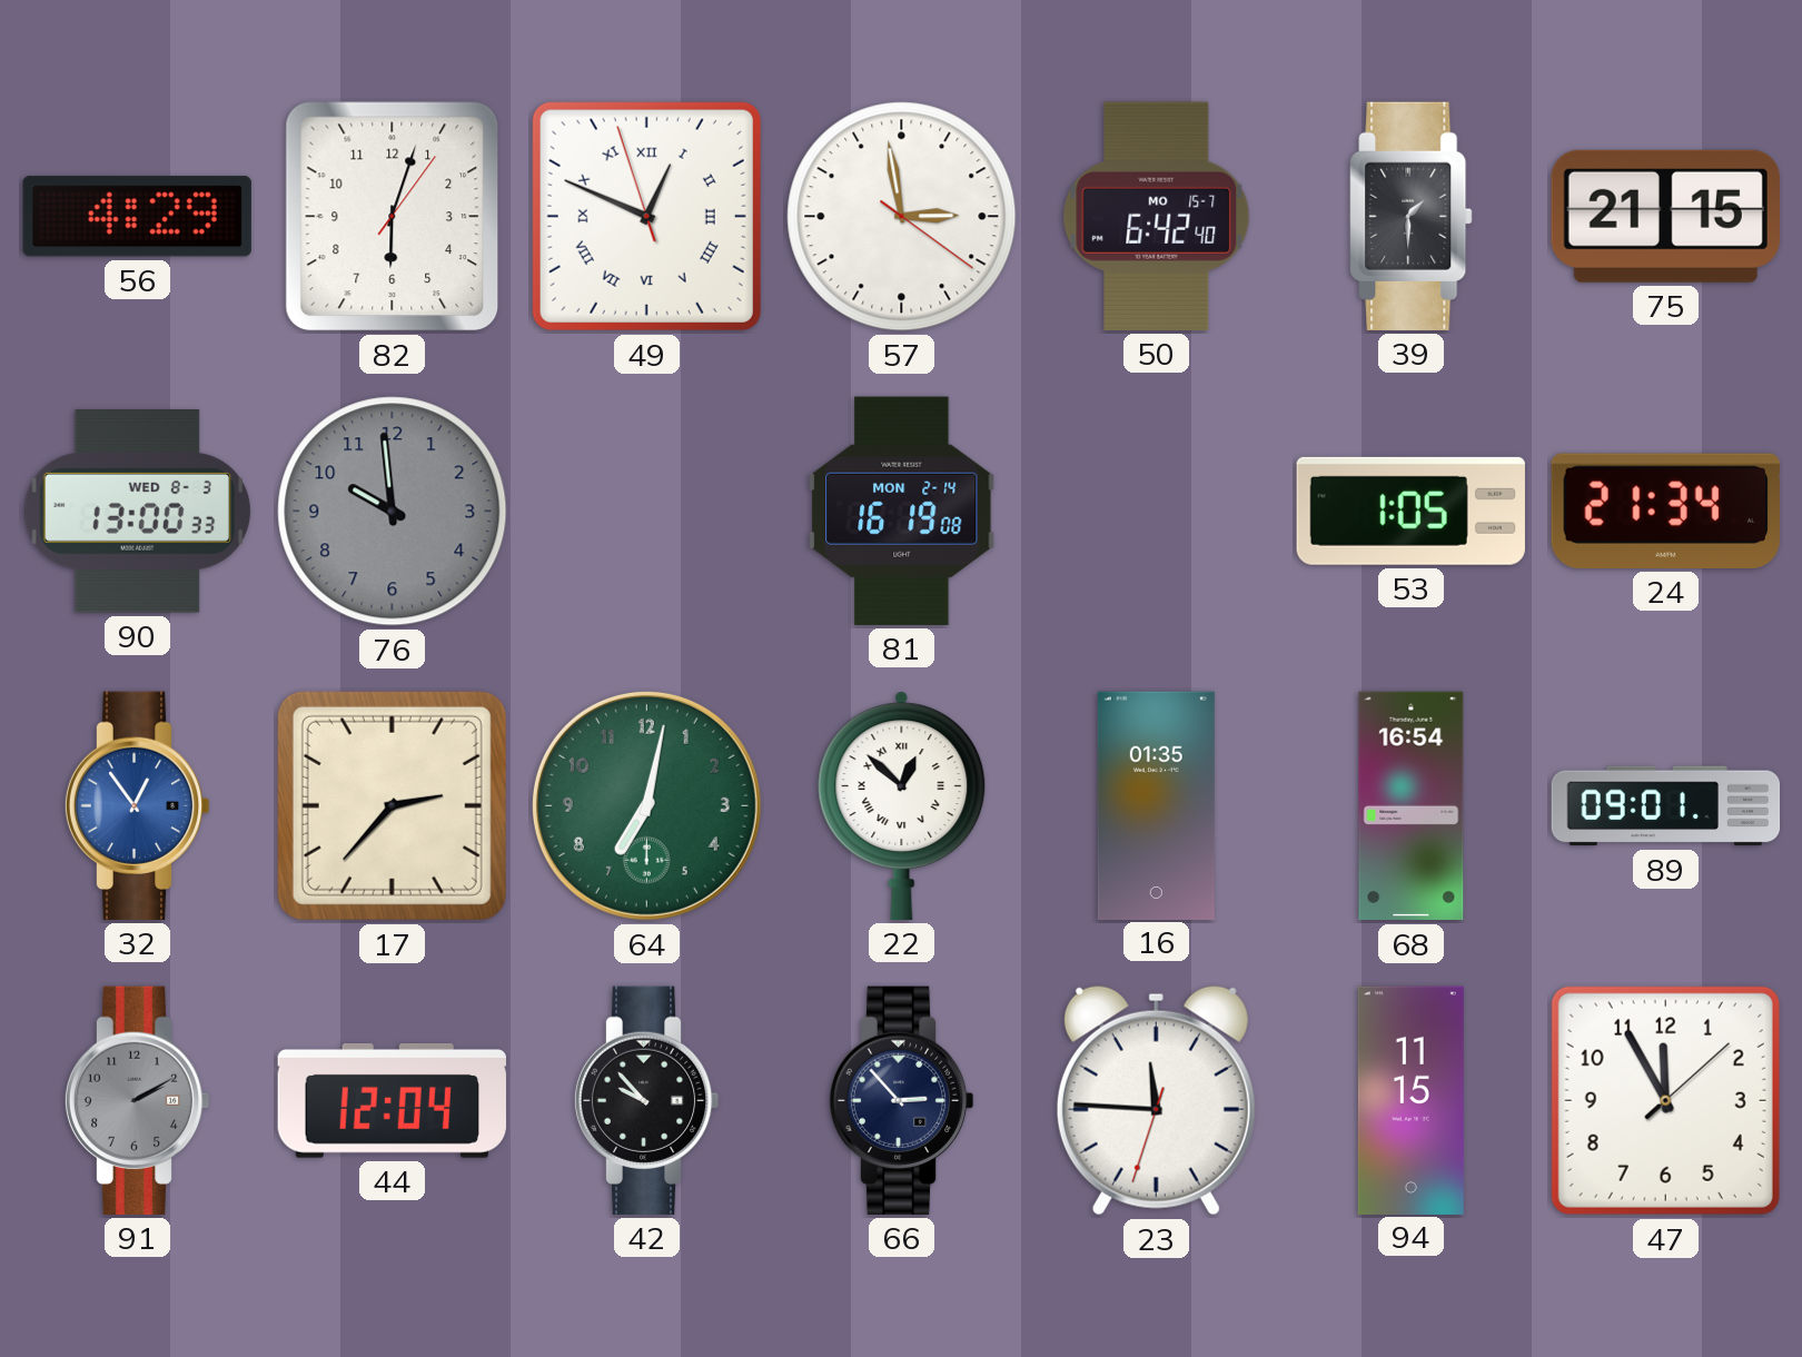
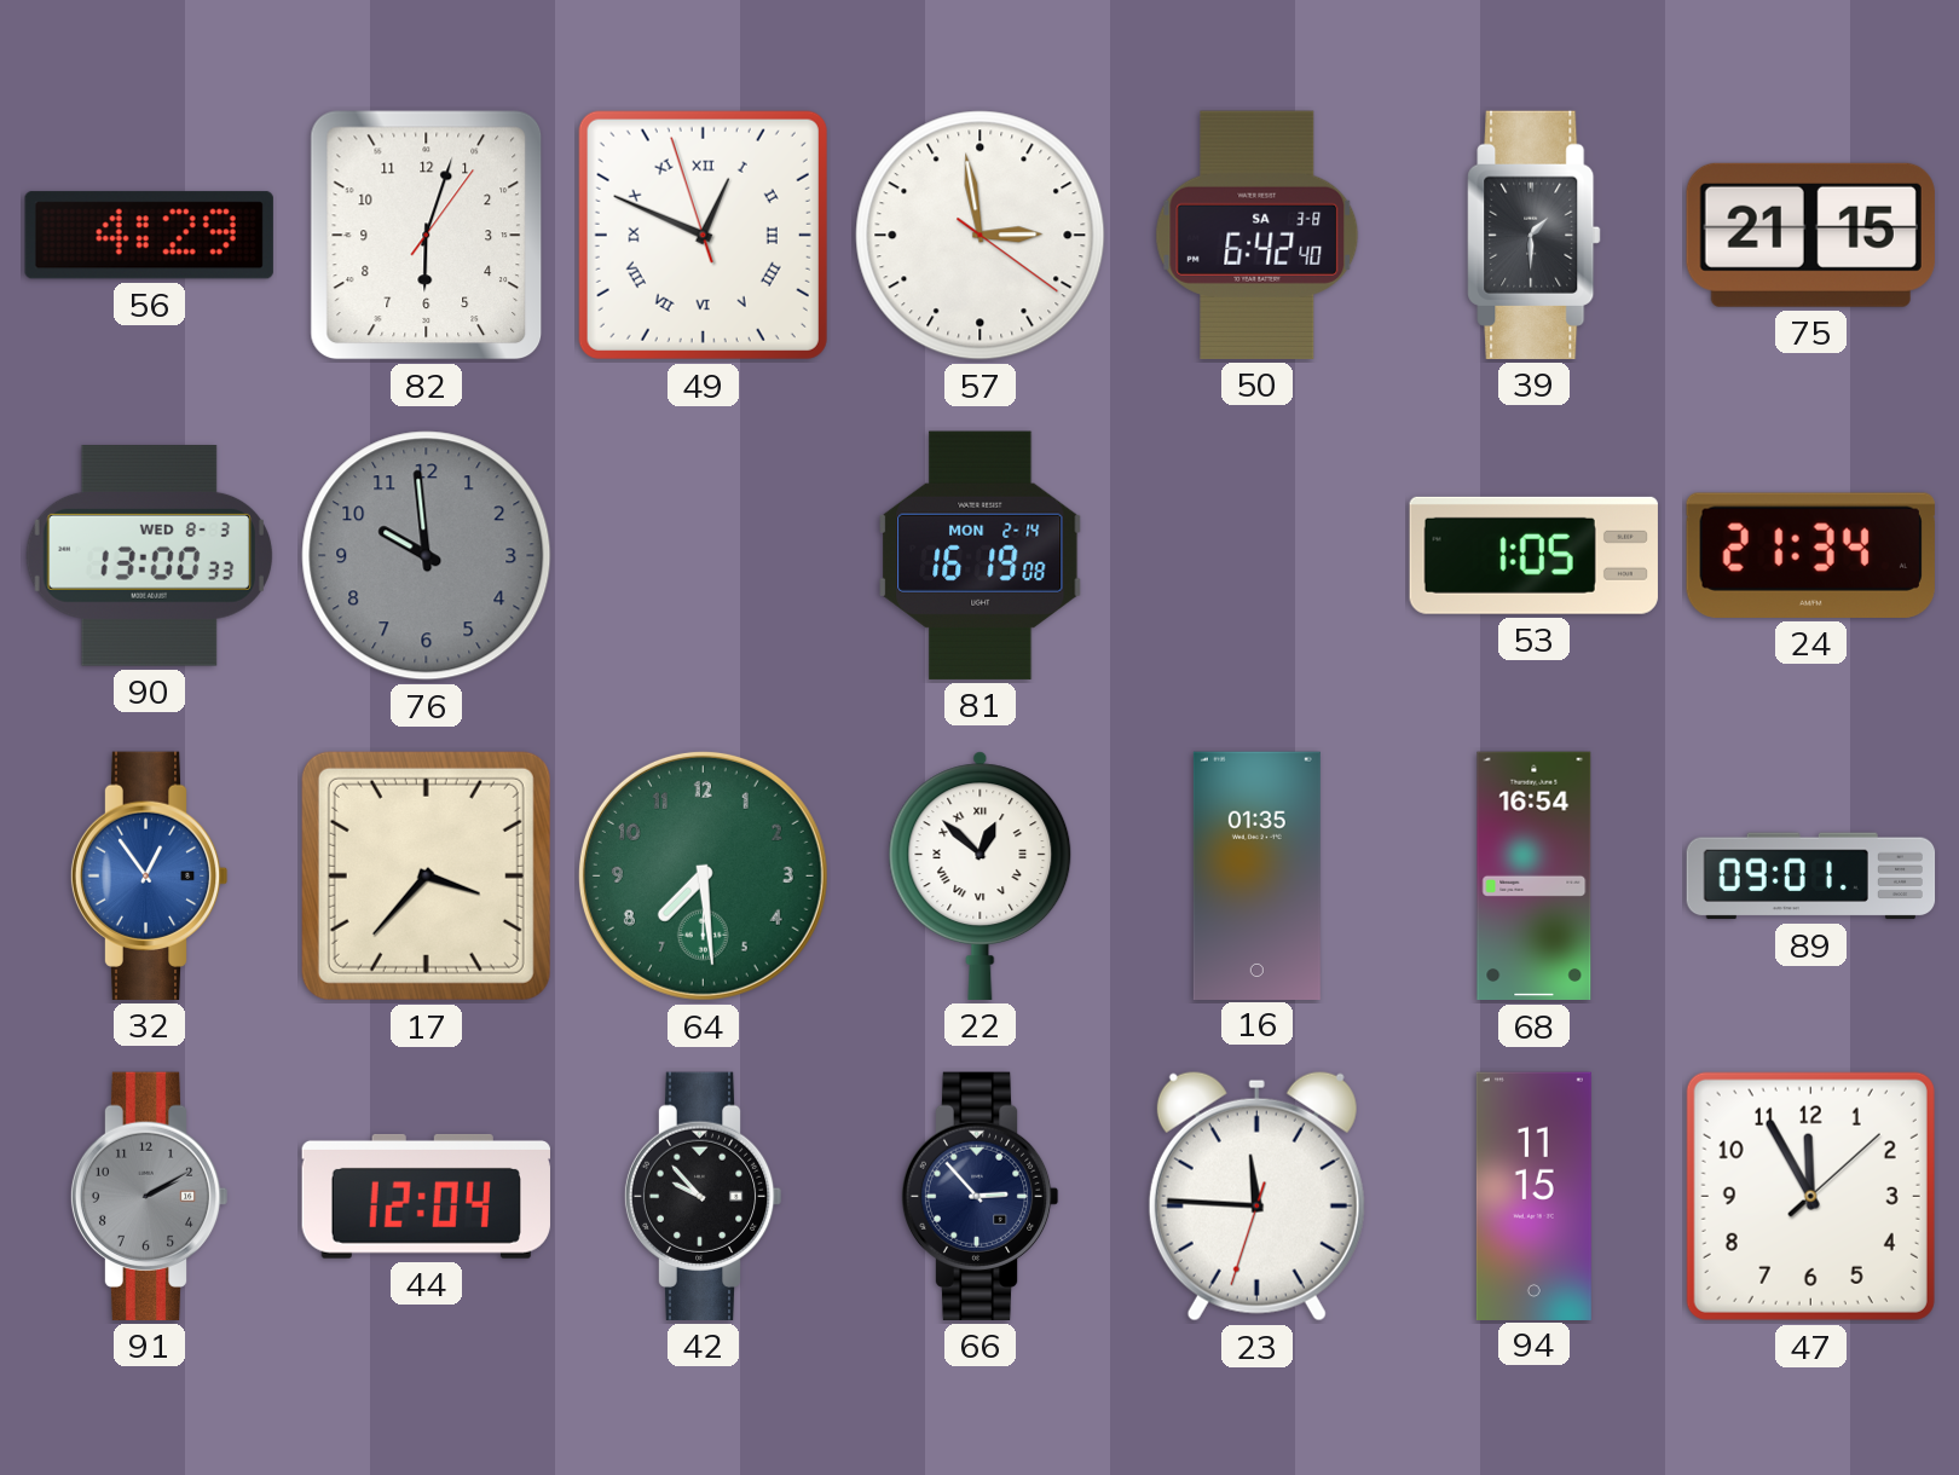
50 date: MO 15-7 -> SA 3-8 (1258, 235)
17: 2:37 -> 3:37 (426, 875)
64: 7:02 -> 7:29 (703, 875)
